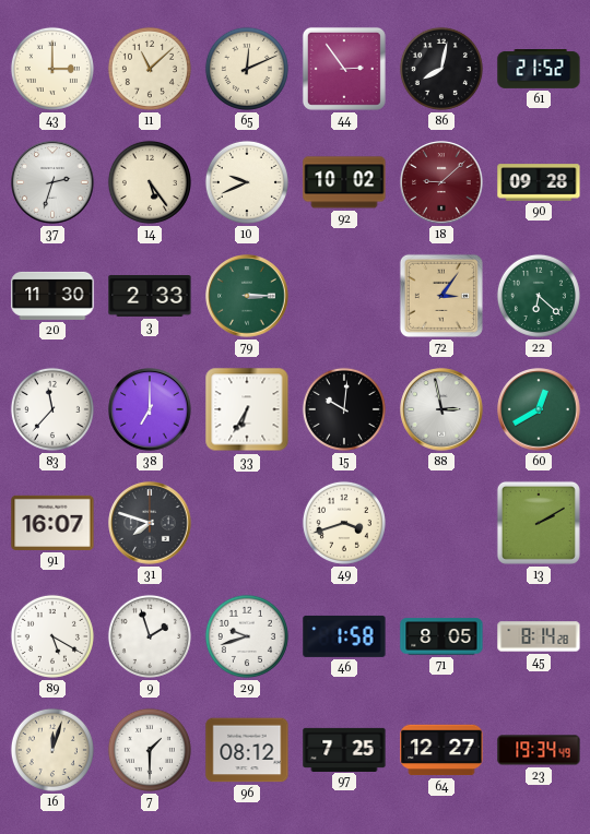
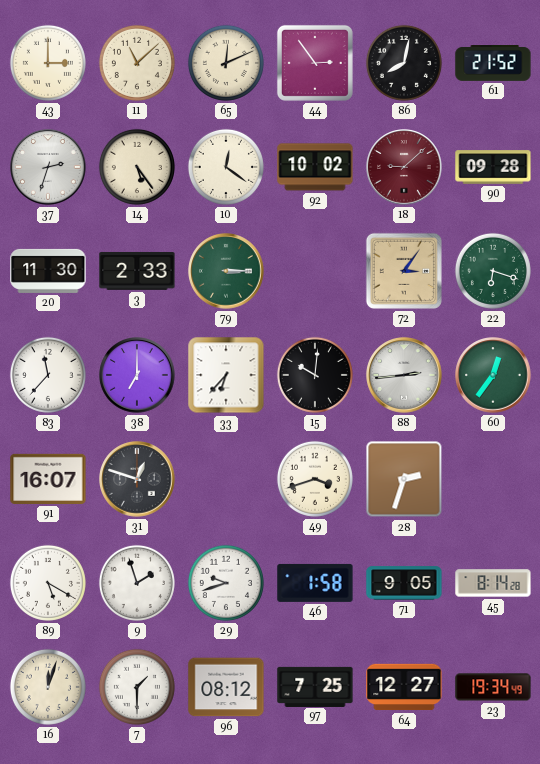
10: 9:41 -> 12:21 (226, 167)
22: 6:22 -> 6:18 (493, 271)
33: 6:35 -> 6:37 (226, 375)
88: 2:58 -> 2:44 (404, 375)
60: 12:40 -> 12:36 (493, 375)
31: 7:48 -> 12:48 (137, 479)
28: none -> 2:33 (404, 479)
13: 2:10 -> none (539, 523)
71: 8:05 -> 9:05 (404, 583)
